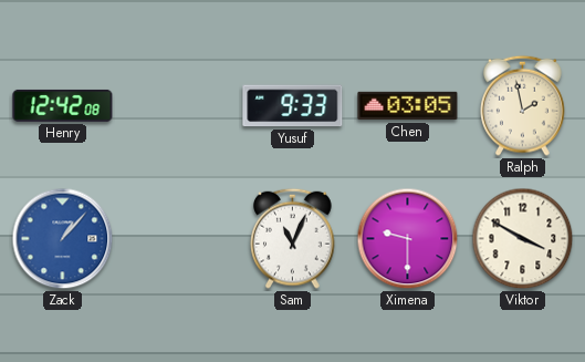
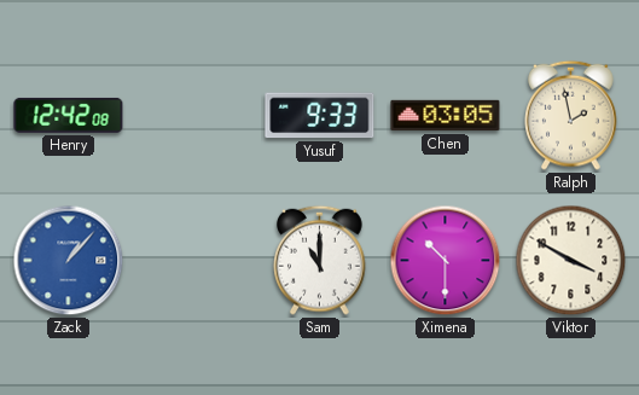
Sam: 11:04 -> 11:00 (320, 260)
Ximena: 9:30 -> 10:30 (446, 261)
